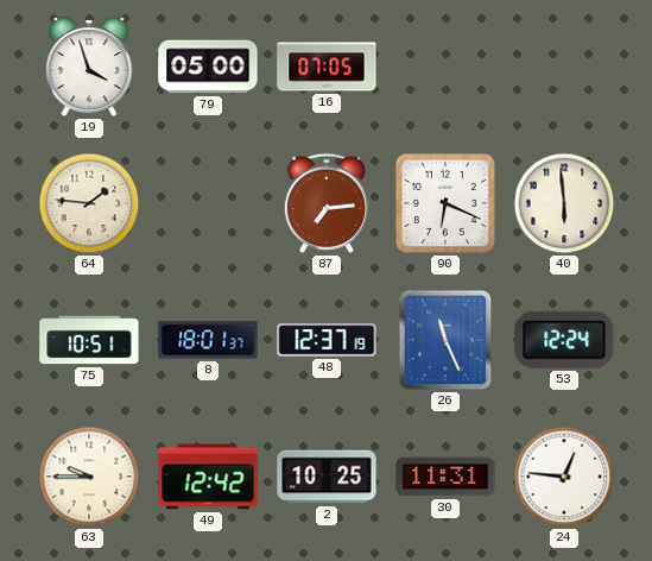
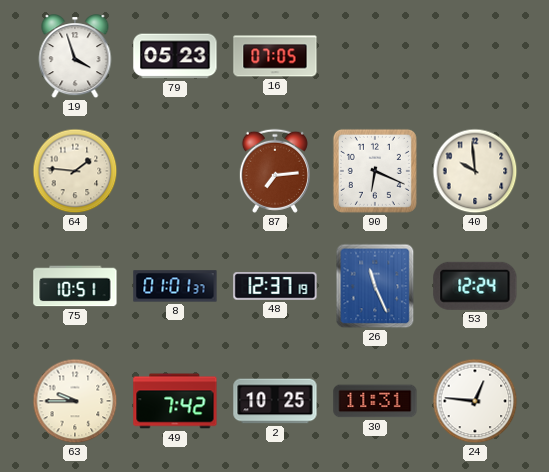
79: 05:00 -> 05:23 (175, 56)
40: 5:59 -> 9:59 (475, 171)
8: 18:01 -> 01:01 (175, 286)
49: 12:42 -> 7:42 (175, 401)
